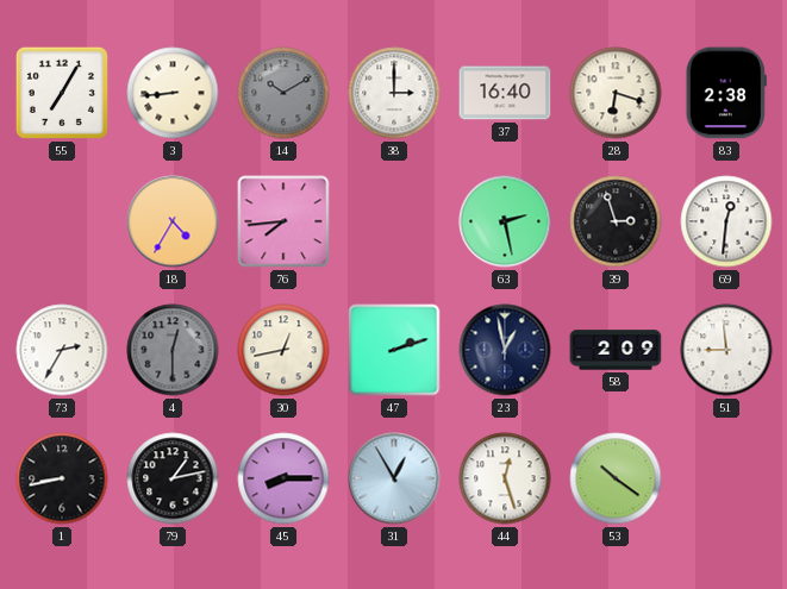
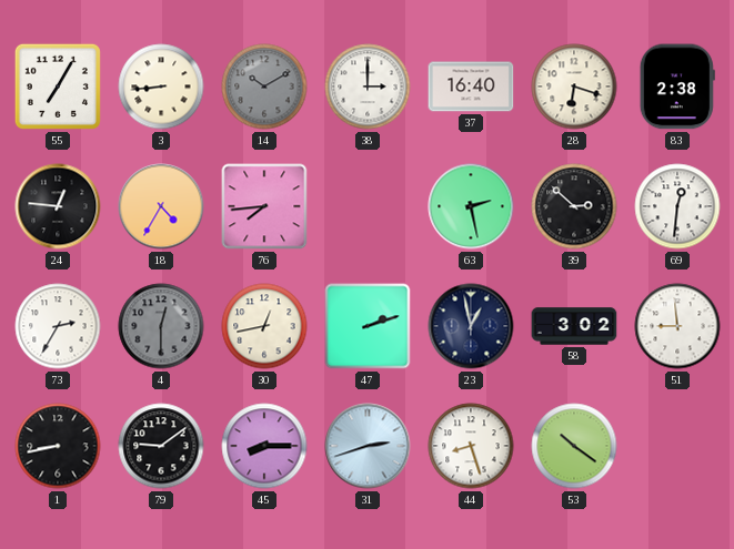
24: none -> 12:46 (58, 206)
39: 2:57 -> 2:52 (574, 206)
58: 2:09 -> 3:02 (574, 326)
79: 1:13 -> 9:09 (161, 446)
31: 12:55 -> 2:42 (368, 446)
44: 12:27 -> 8:27 (471, 446)
